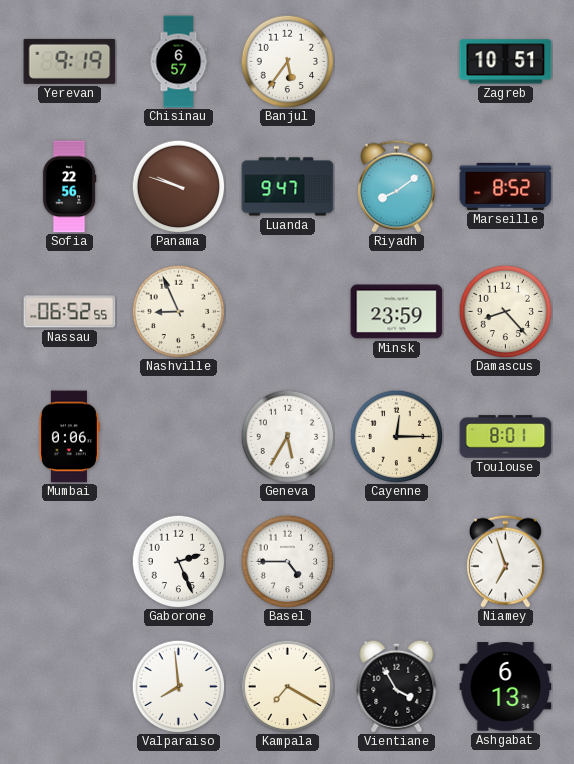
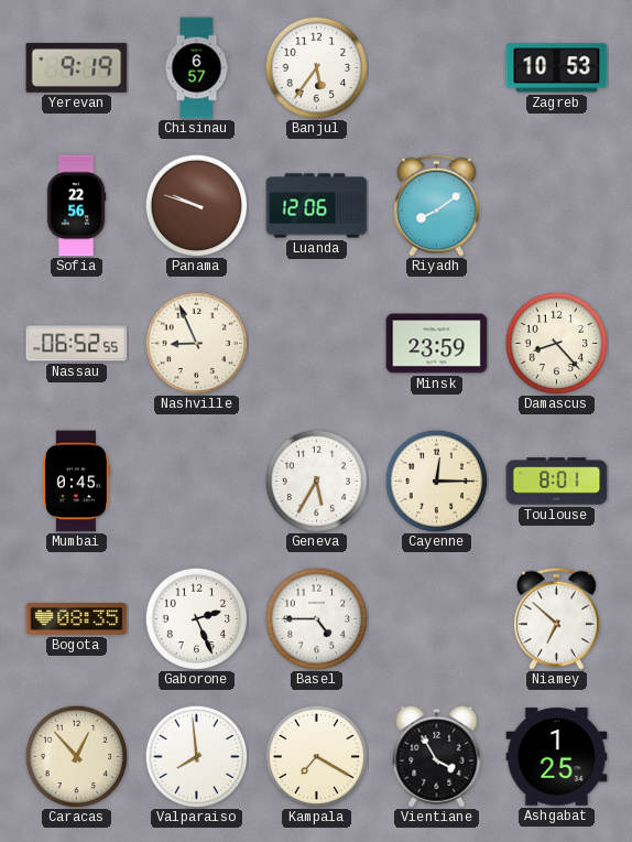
Zagreb: 10:51 -> 10:53 (557, 68)
Luanda: 9:47 -> 12:06 (317, 206)
Marseille: 8:52 -> none (506, 186)
Mumbai: 0:06 -> 0:45 (76, 482)
Bogota: none -> 08:35 (77, 619)
Niamey: 6:57 -> 6:52 (557, 618)
Caracas: none -> 12:53 (76, 756)
Ashgabat: 6:13 -> 1:25 (557, 757)
